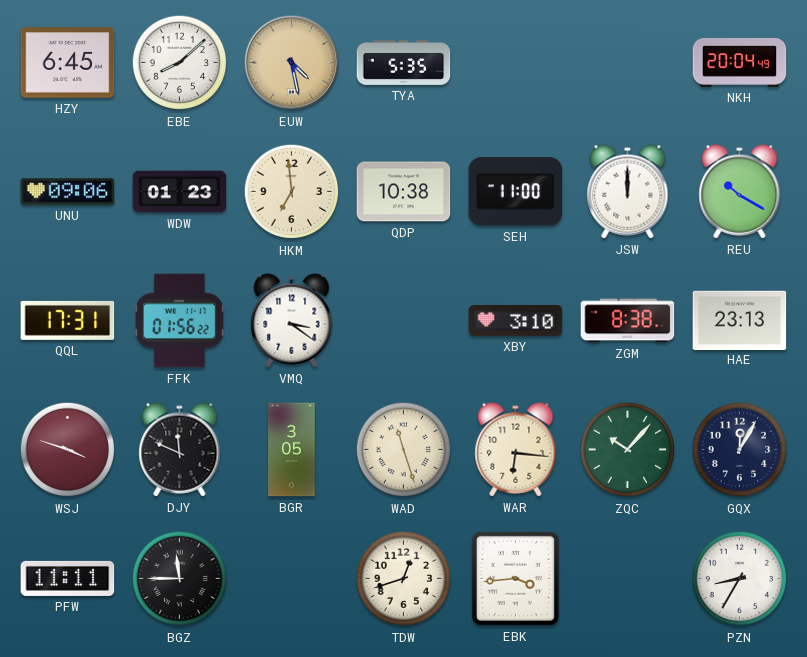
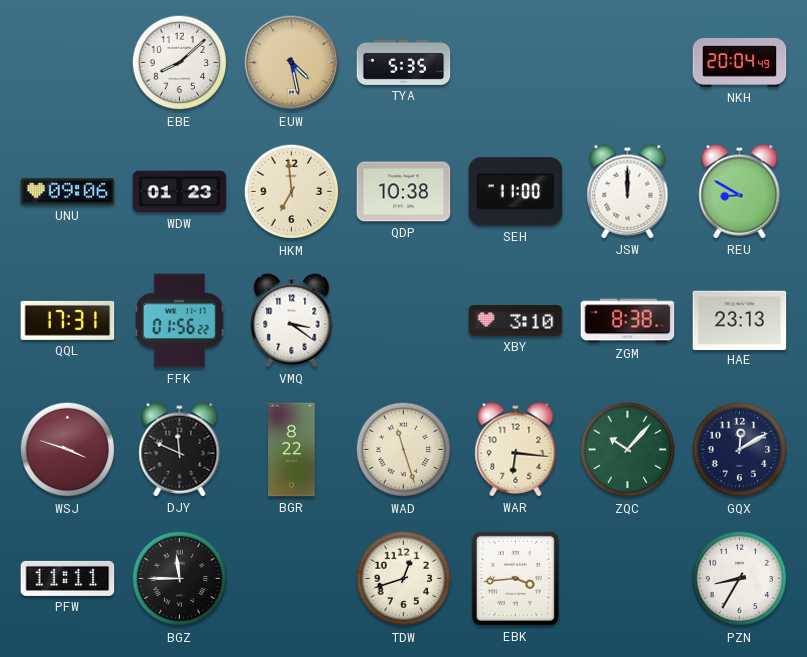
HZY: 6:45 -> none (68, 63)
REU: 10:20 -> 8:50 (740, 192)
BGR: 3:05 -> 8:22 (292, 450)
GQX: 12:05 -> 12:10 (740, 450)
